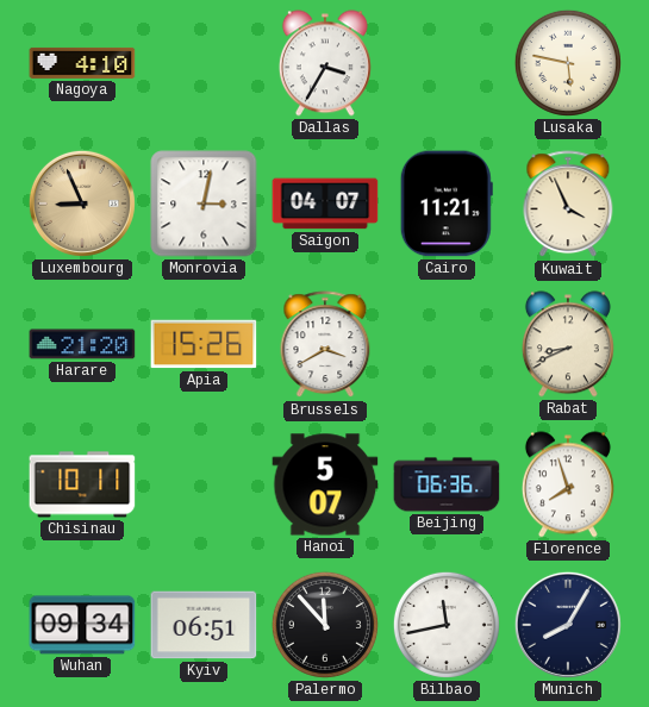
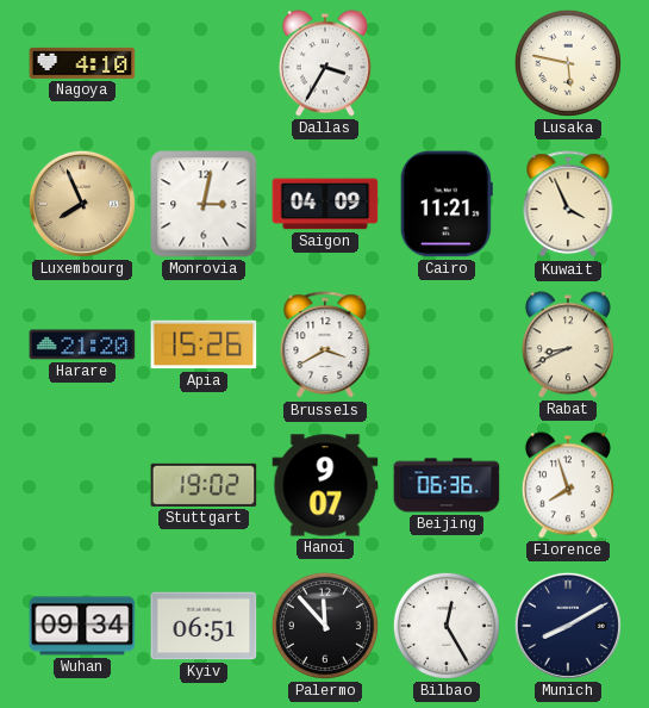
Luxembourg: 8:56 -> 7:56 (82, 204)
Saigon: 04:07 -> 04:09 (325, 204)
Chisinau: 10:11 -> none (82, 484)
Stuttgart: none -> 19:02 (204, 485)
Hanoi: 5:07 -> 9:07 (325, 485)
Bilbao: 11:43 -> 12:25 (447, 626)
Munich: 8:05 -> 8:10 (568, 626)
